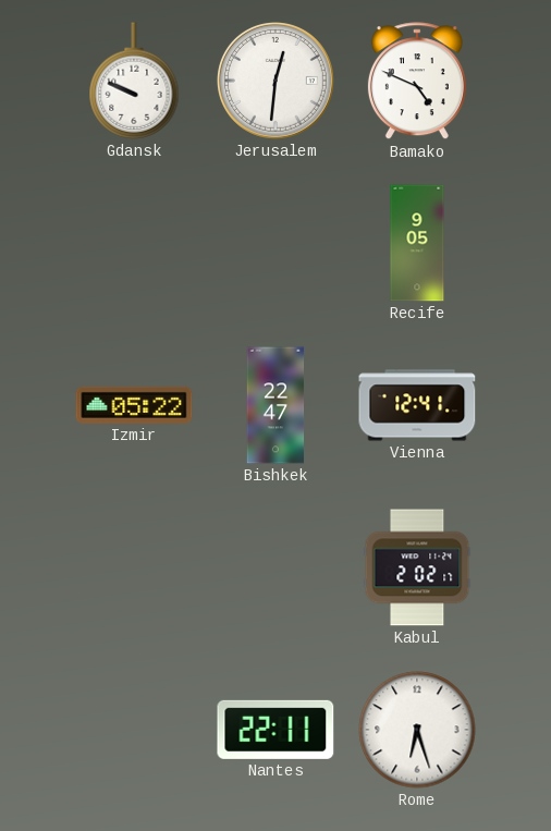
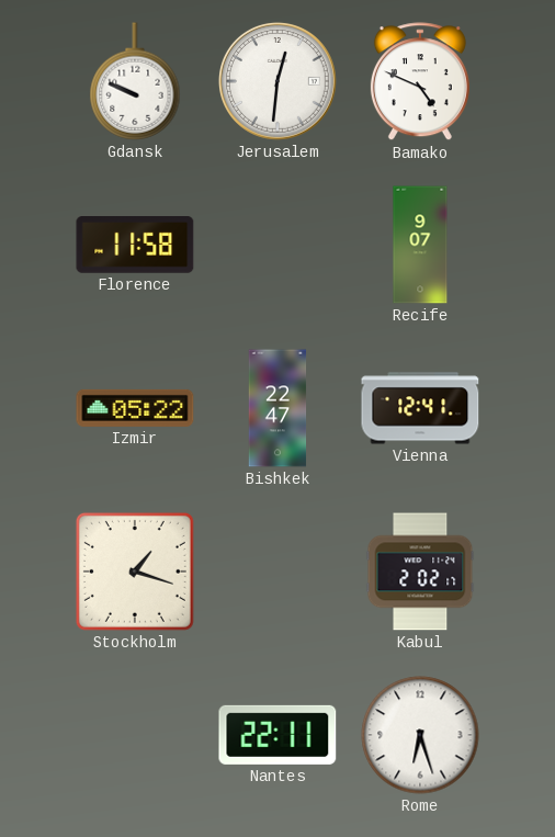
Florence: none -> 11:58 (135, 246)
Recife: 9:05 -> 9:07 (420, 245)
Stockholm: none -> 1:18 (135, 572)
